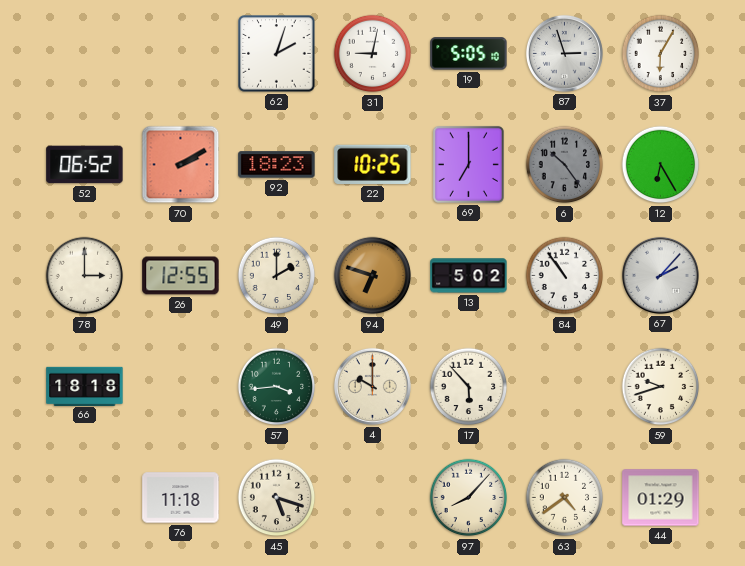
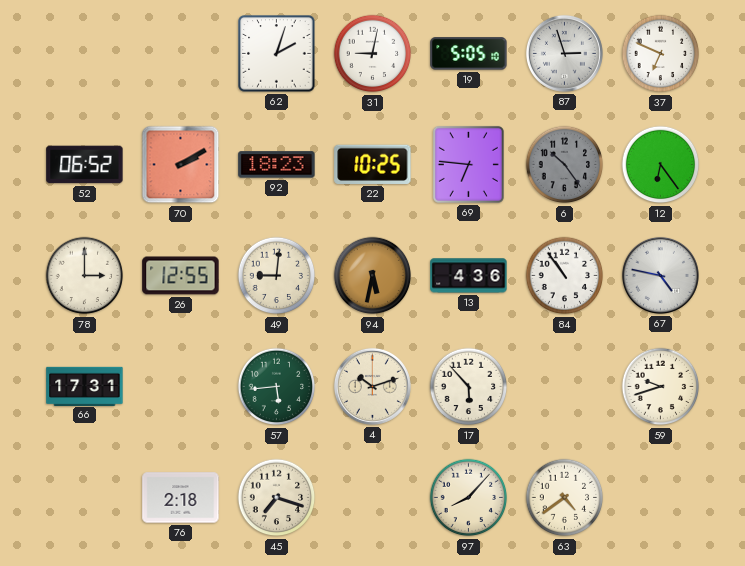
37: 6:05 -> 6:49 (661, 54)
69: 7:00 -> 6:46 (468, 164)
12: 6:25 -> 6:24 (661, 165)
49: 2:00 -> 9:01 (277, 276)
94: 6:48 -> 5:32 (373, 276)
13: 5:02 -> 4:36 (469, 276)
67: 2:07 -> 4:47 (660, 275)
66: 18:18 -> 17:31 (85, 386)
57: 3:44 -> 5:44 (277, 387)
4: 10:00 -> 10:12 (372, 386)
76: 11:18 -> 2:18 (181, 498)
45: 5:18 -> 7:18 (277, 498)
44: 01:29 -> none (661, 498)
